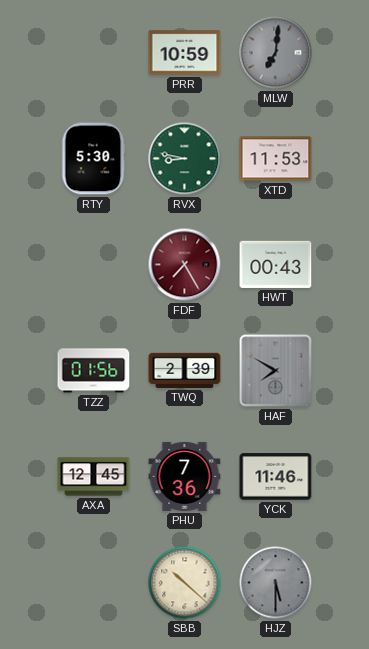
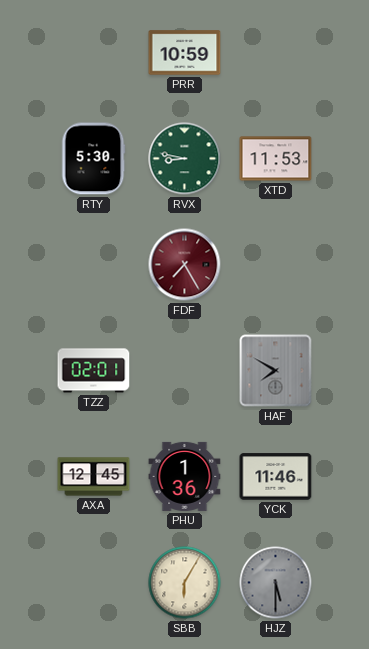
MLW: 7:01 -> none (276, 53)
HWT: 00:43 -> none (276, 264)
TZZ: 01:56 -> 02:01 (94, 371)
TWQ: 2:39 -> none (185, 370)
PHU: 7:36 -> 1:36 (185, 476)
SBB: 10:22 -> 6:05 (185, 583)
